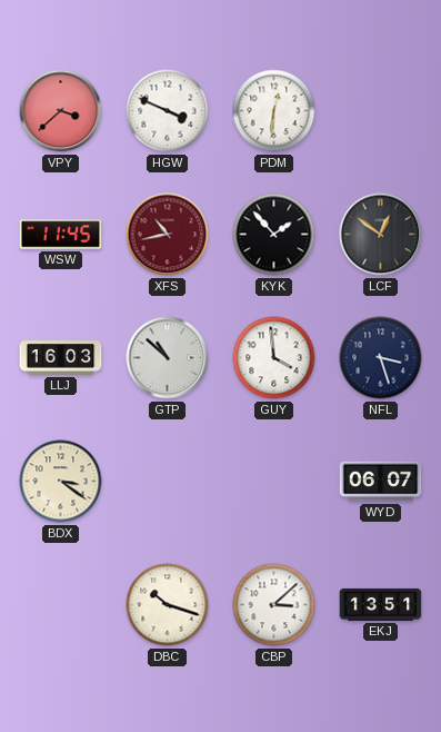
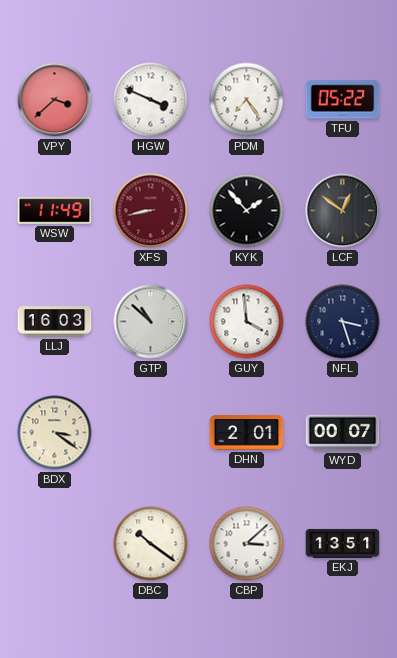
PDM: 12:31 -> 7:24 (247, 100)
TFU: none -> 05:22 (343, 100)
WSW: 11:45 -> 11:49 (55, 211)
XFS: 10:43 -> 8:43 (151, 211)
DHN: none -> 2:01 (247, 433)
WYD: 06:07 -> 00:07 (343, 433)
DBC: 10:18 -> 10:21 (151, 544)
